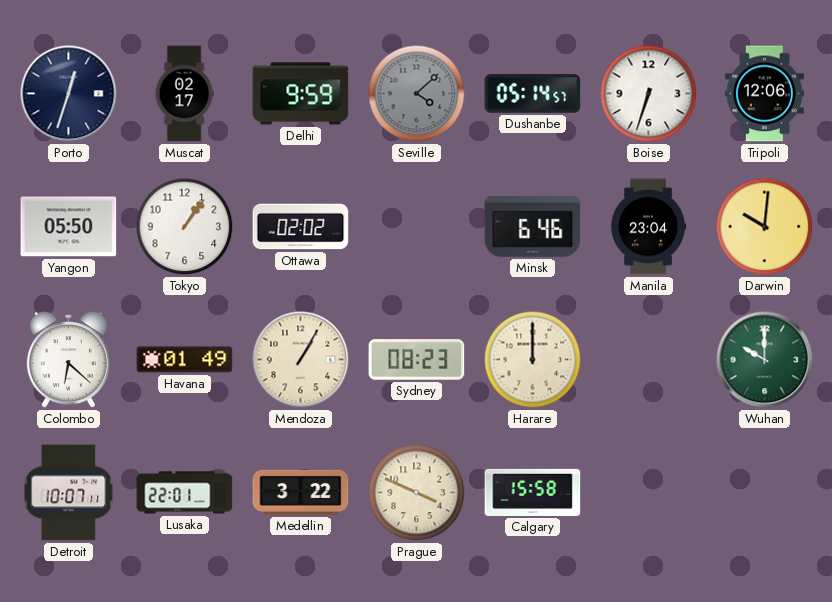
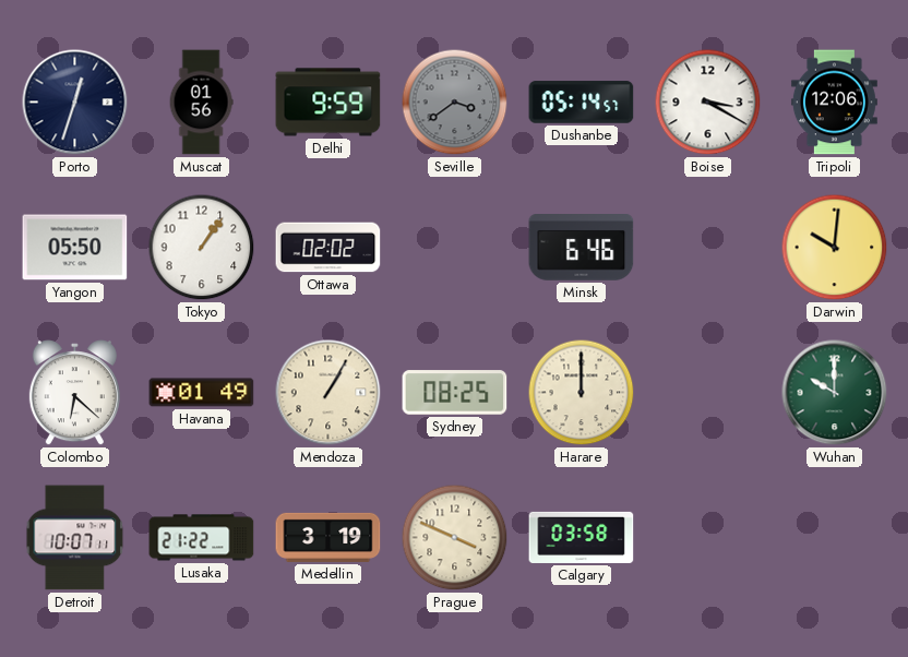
Muscat: 02:17 -> 01:56 (201, 103)
Seville: 4:08 -> 3:39 (455, 103)
Boise: 6:33 -> 3:20 (708, 103)
Manila: 23:04 -> none (648, 227)
Sydney: 08:23 -> 08:25 (455, 393)
Lusaka: 22:01 -> 21:22 (202, 538)
Medellin: 3:22 -> 3:19 (328, 537)
Calgary: 15:58 -> 03:58 (582, 537)
